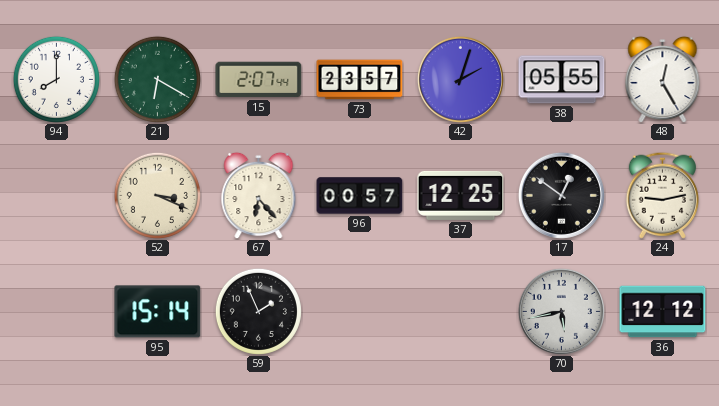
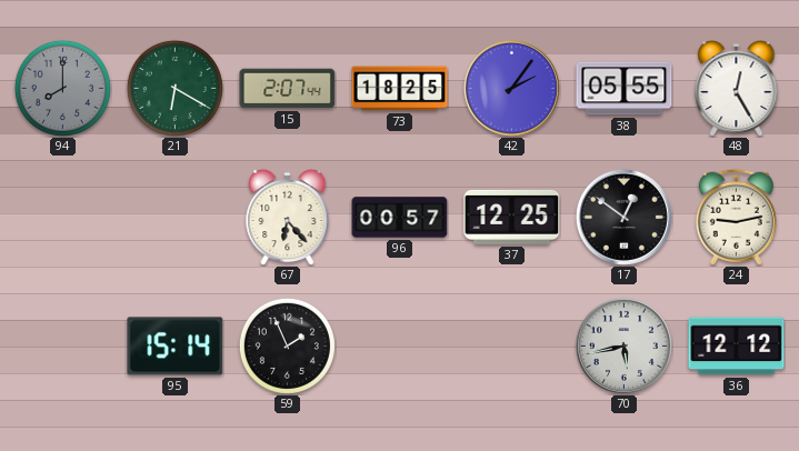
94 dial: white -> grey (62, 88)
73: 23:57 -> 18:25 (400, 89)
42: 2:03 -> 2:06 (511, 88)
52: 3:19 -> none (157, 195)
